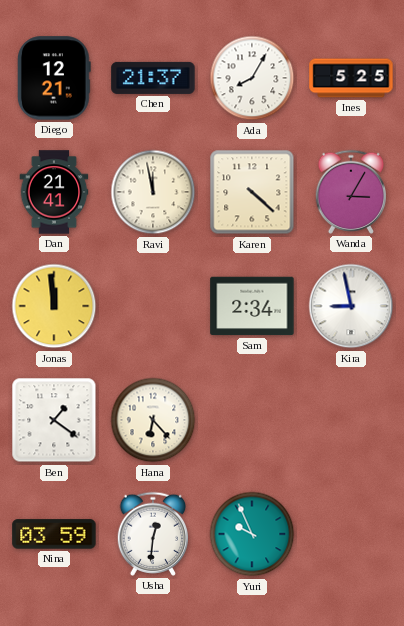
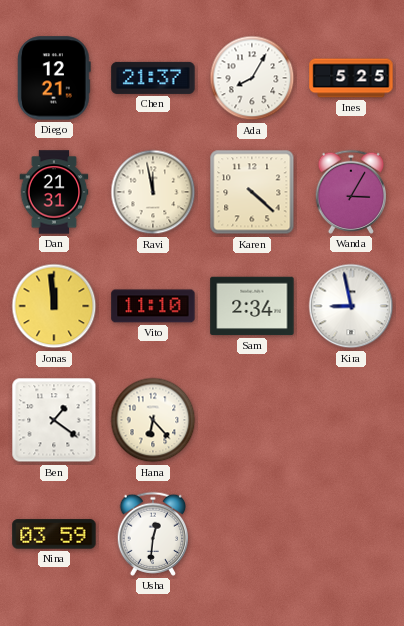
Dan: 21:41 -> 21:31 (54, 192)
Vito: none -> 11:10 (153, 306)
Yuri: 9:56 -> none (252, 534)
